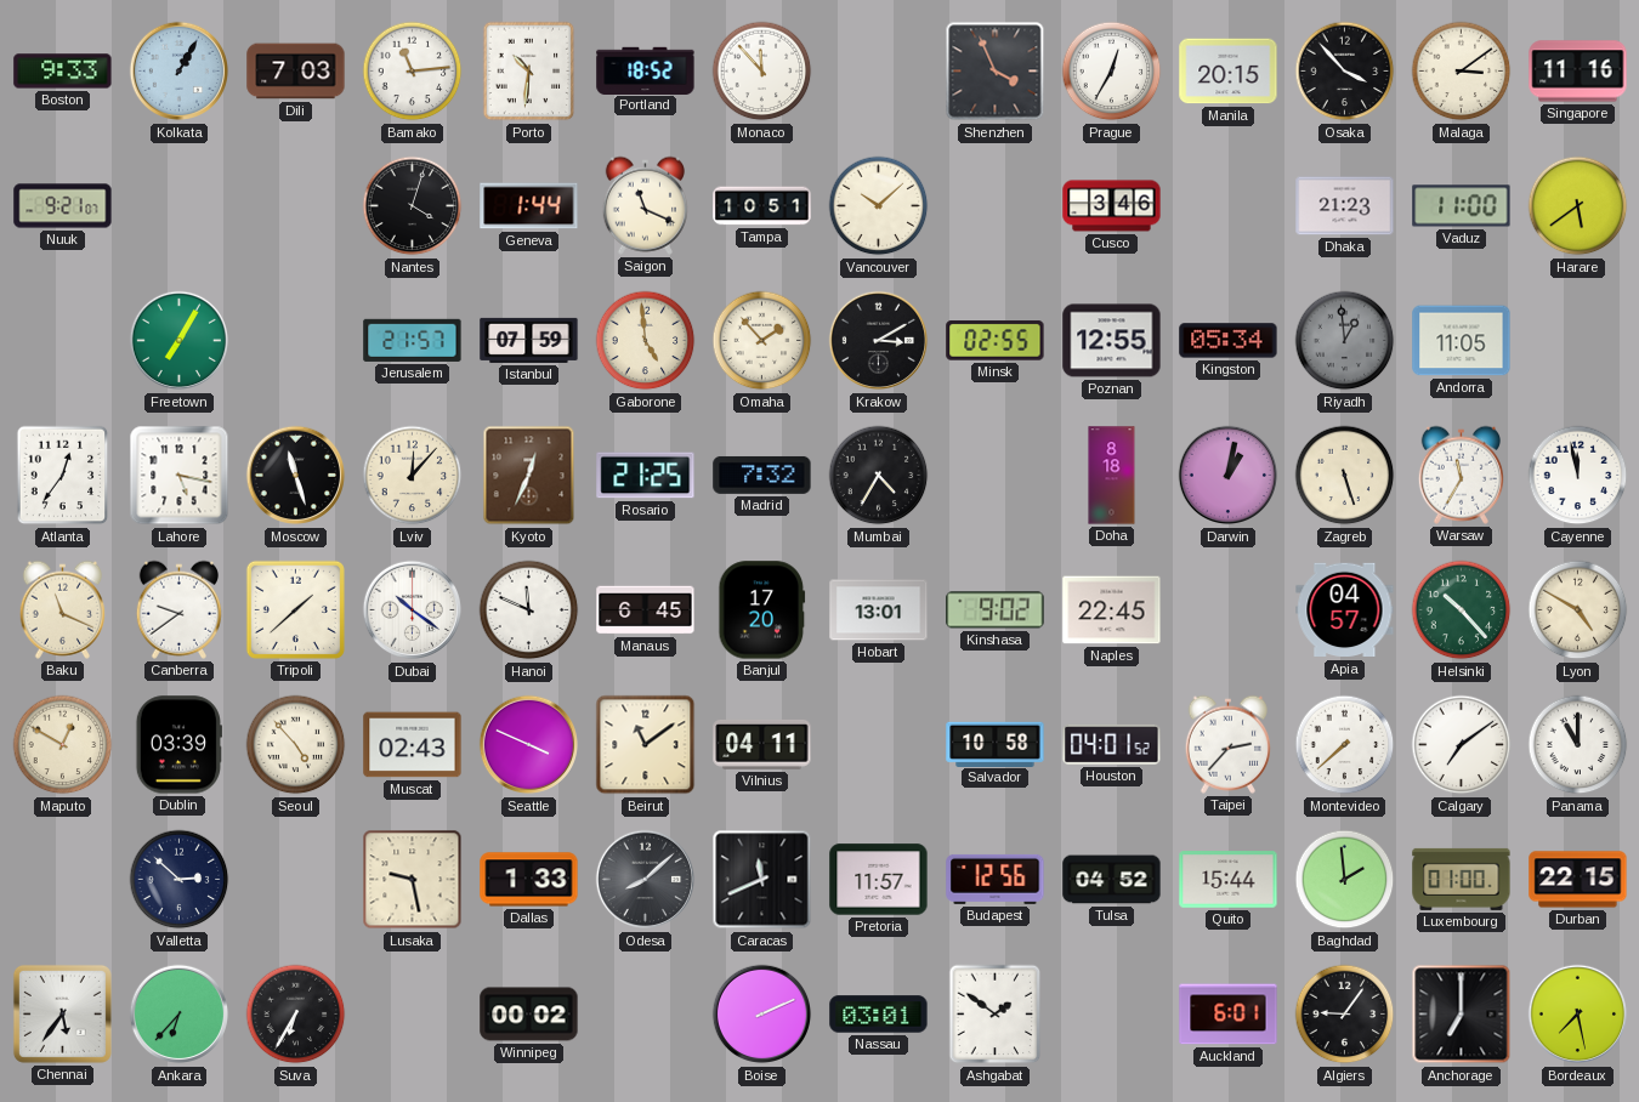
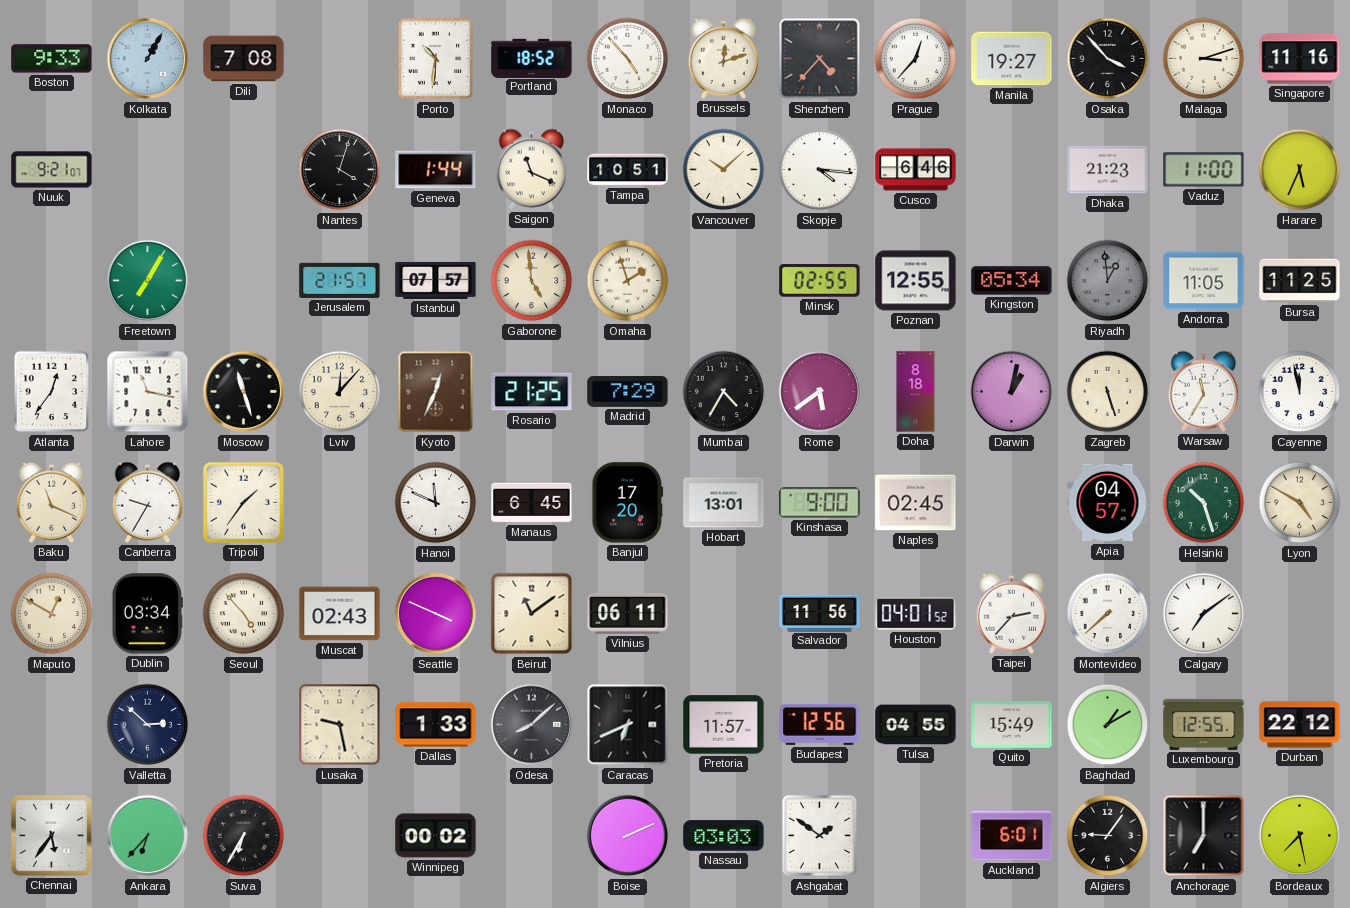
Dili: 7:03 -> 7:08 (244, 59)
Bamako: 11:14 -> none (413, 72)
Monaco: 11:53 -> 4:53 (628, 59)
Brussels: none -> 12:12 (723, 58)
Shenzhen: 3:56 -> 4:37 (820, 59)
Prague: 12:35 -> 12:37 (916, 59)
Manila: 20:15 -> 19:27 (1012, 59)
Malaga: 3:09 -> 3:12 (1204, 59)
Skopje: none -> 4:16 (820, 170)
Cusco: 3:46 -> 6:46 (916, 170)
Harare: 5:39 -> 5:34 (1300, 170)
Istanbul: 07:59 -> 07:57 (436, 280)
Omaha: 1:53 -> 1:57 (628, 281)
Krakow: 3:10 -> none (879, 341)
Bursa: none -> 11:25 (1300, 281)
Lahore: 5:17 -> 11:17 (148, 392)
Madrid: 7:32 -> 7:29 (628, 391)
Rome: none -> 5:39 (820, 392)
Canberra: 9:39 -> 9:35 (147, 502)
Tripoli: 1:38 -> 1:36 (243, 502)
Dubai: 10:21 -> none (413, 610)
Kinshasa: 9:02 -> 9:00 (820, 503)
Naples: 22:45 -> 02:45 (916, 503)
Helsinki: 10:23 -> 10:27 (1204, 503)
Dublin: 03:39 -> 03:34 (147, 614)
Vilnius: 04:11 -> 06:11 (628, 613)
Salvador: 10:58 -> 11:56 (820, 613)
Panama: 11:00 -> none (1578, 745)
Caracas: 11:41 -> 6:41 (628, 725)
Tulsa: 04:52 -> 04:55 (916, 725)
Quito: 15:44 -> 15:49 (1012, 725)
Baghdad: 1:59 -> 1:10 (1108, 725)
Luxembourg: 01:00 -> 12:55 (1204, 724)
Durban: 22:15 -> 22:12 (1300, 725)
Nassau: 03:01 -> 03:03 (724, 836)
